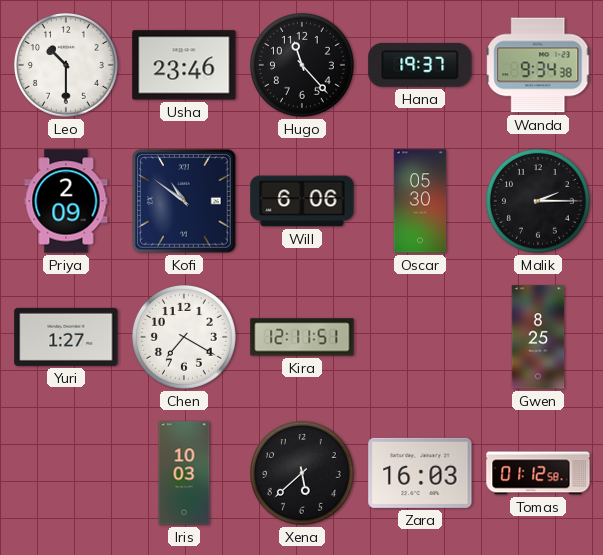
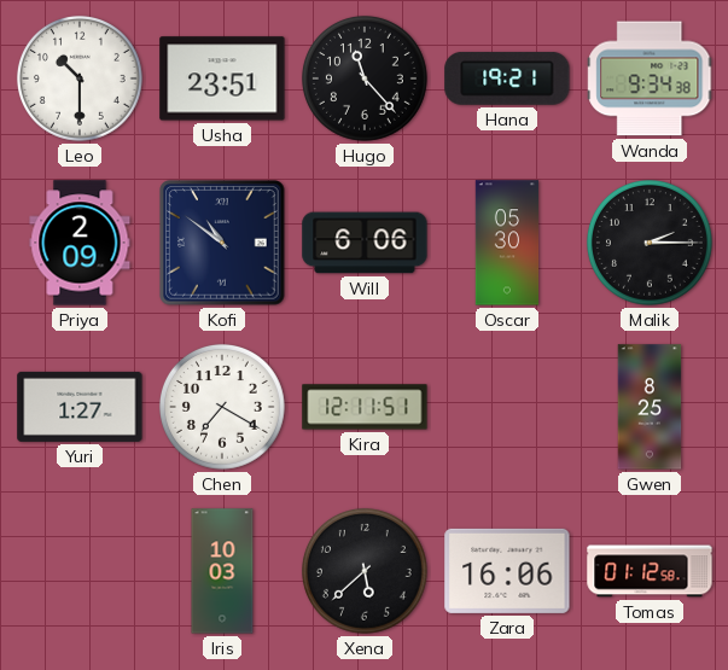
Usha: 23:46 -> 23:51 (222, 78)
Hana: 19:37 -> 19:21 (507, 78)
Zara: 16:03 -> 16:06 (507, 571)
